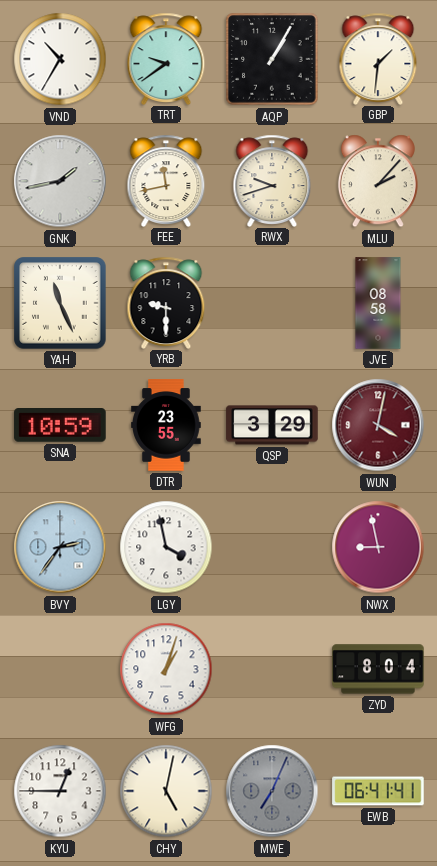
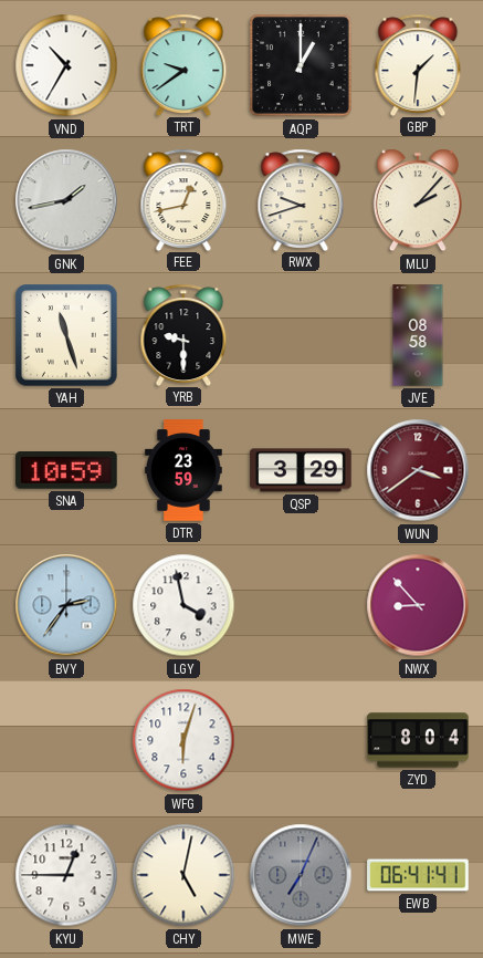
AQP: 1:05 -> 1:00 (301, 65)
FEE: 11:43 -> 12:43 (183, 199)
YAH: 11:26 -> 11:27 (66, 335)
DTR: 23:55 -> 23:59 (185, 470)
WUN: 4:02 -> 3:39 (418, 470)
NWX: 8:58 -> 8:53 (418, 605)
WFG: 1:03 -> 6:03 (183, 740)
